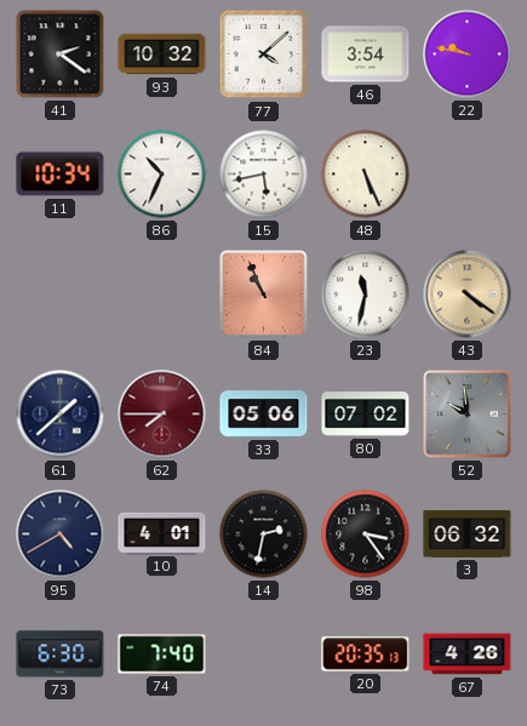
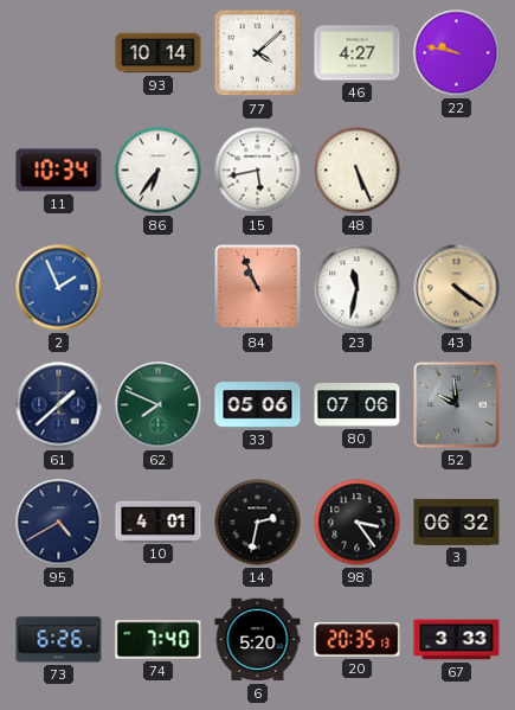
41: 2:21 -> none (61, 55)
93: 10:32 -> 10:14 (159, 53)
46: 3:54 -> 4:27 (358, 53)
86: 10:34 -> 6:36 (159, 171)
2: none -> 1:56 (59, 288)
62: 7:45 -> 7:49 (159, 405)
62 dial: burgundy -> green (159, 405)
80: 07:02 -> 07:06 (358, 405)
73: 6:30 -> 6:26 (59, 640)
6: none -> 5:20 (258, 640)
67: 4:26 -> 3:33 (457, 640)
